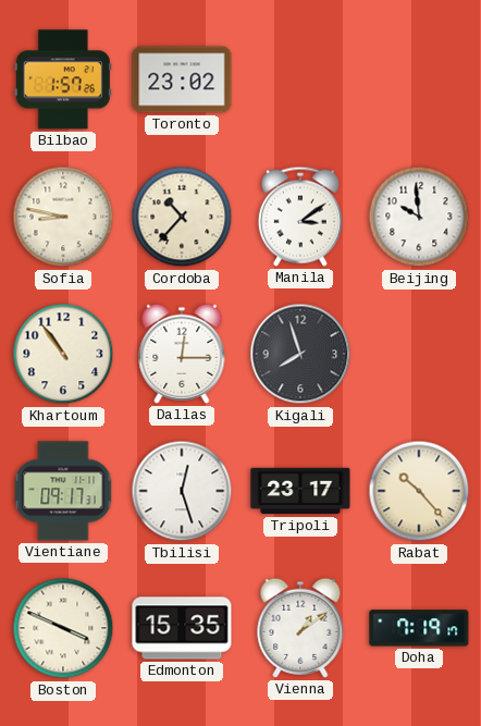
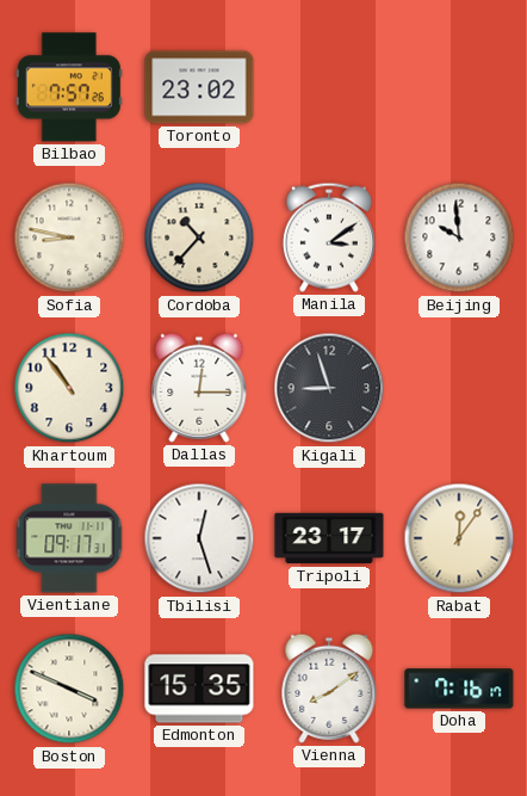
Bilbao: 1:57 -> 7:57 (69, 87)
Kigali: 7:57 -> 8:57 (329, 388)
Rabat: 10:23 -> 12:06 (459, 538)
Vienna: 1:09 -> 8:09 (329, 689)
Doha: 7:19 -> 7:16 (459, 689)
